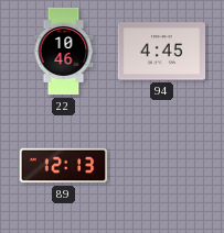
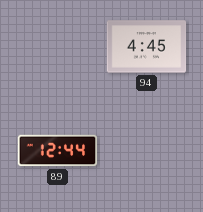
22: 10:46 -> none (64, 52)
89: 12:13 -> 12:44 (58, 151)
